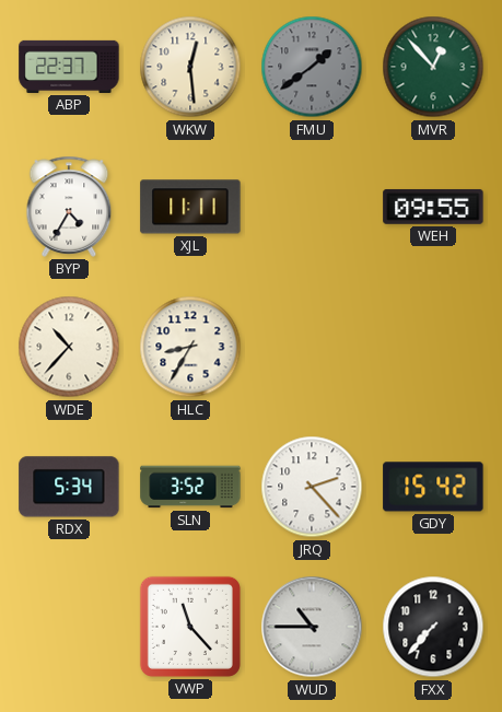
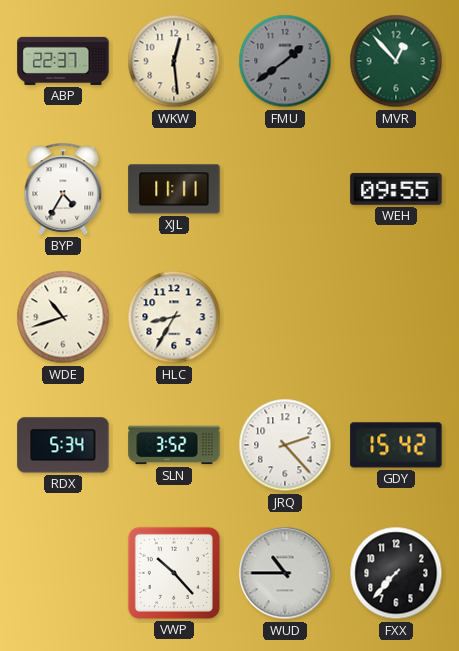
WDE: 10:37 -> 10:42 (63, 317)
VWP: 11:23 -> 10:23 (174, 573)
